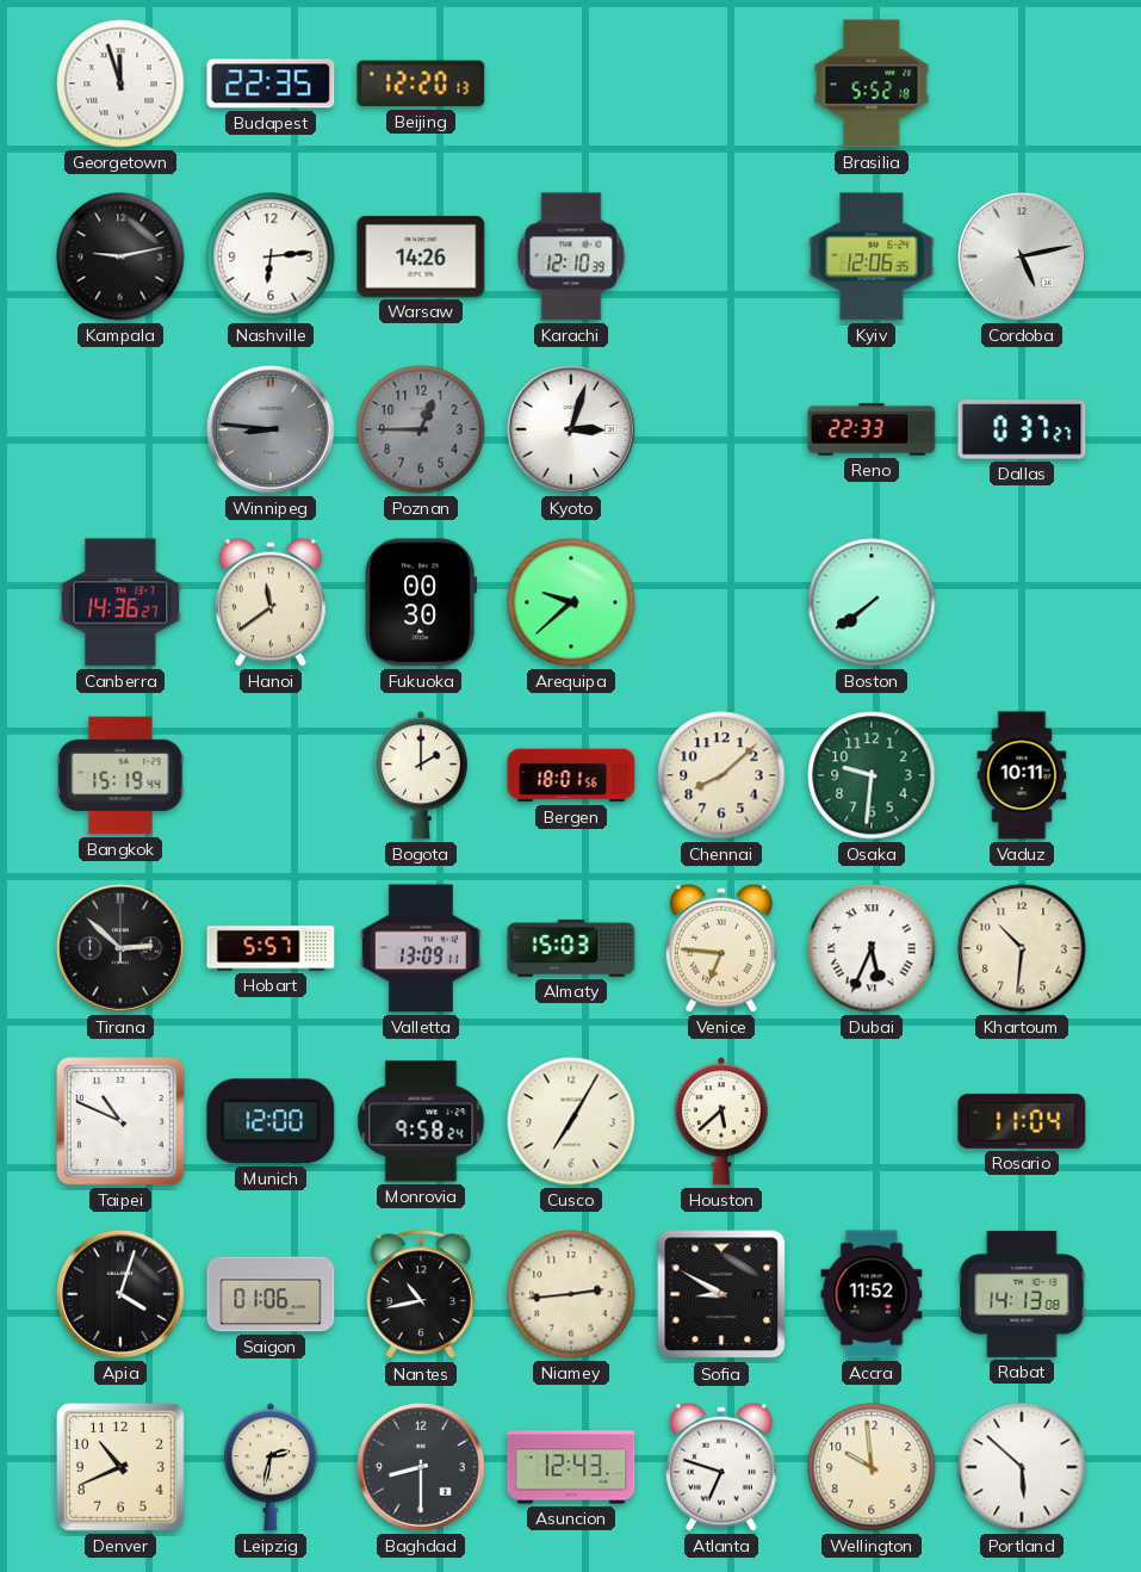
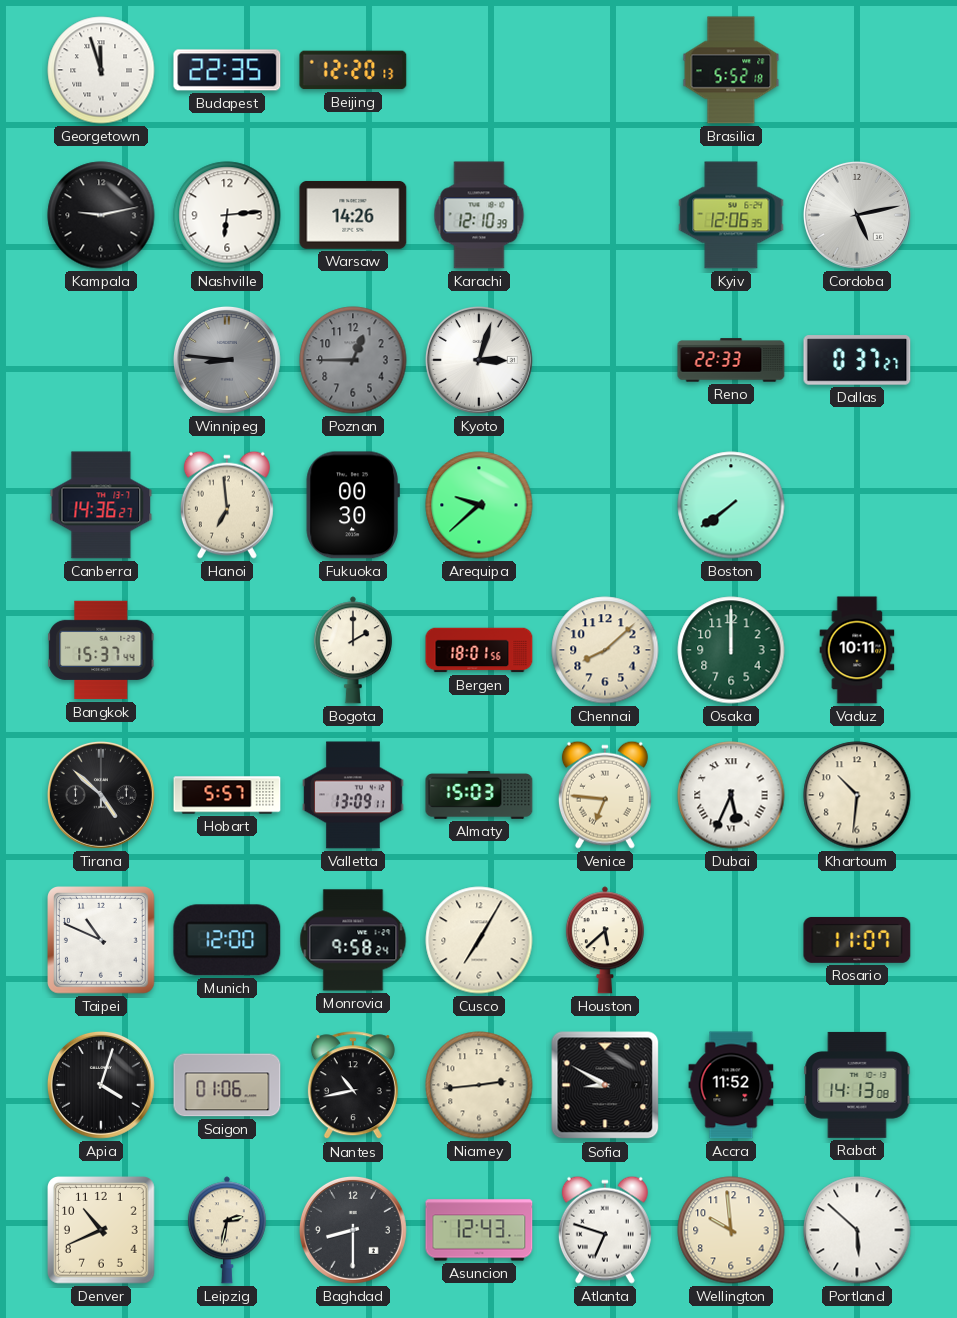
Hanoi: 11:39 -> 6:59 (227, 505)
Bangkok: 15:19 -> 15:37 (101, 650)
Osaka: 9:31 -> 12:00 (731, 650)
Tirana: 2:52 -> 4:52 (101, 795)
Rosario: 11:04 -> 11:07 (857, 940)
